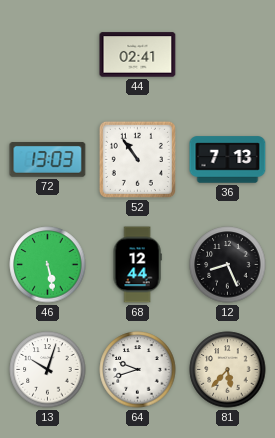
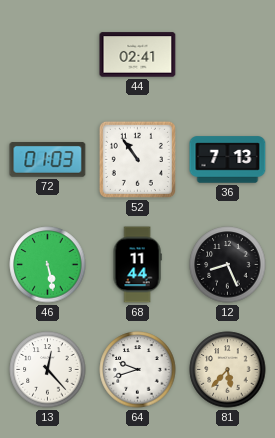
72: 13:03 -> 01:03 (48, 160)
68: 12:44 -> 11:44 (137, 265)
13: 10:03 -> 12:23 (48, 370)
